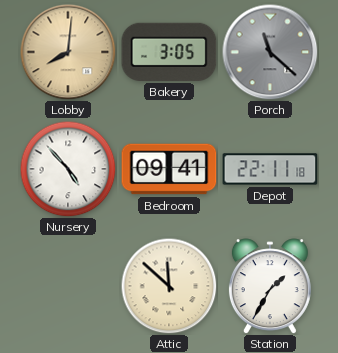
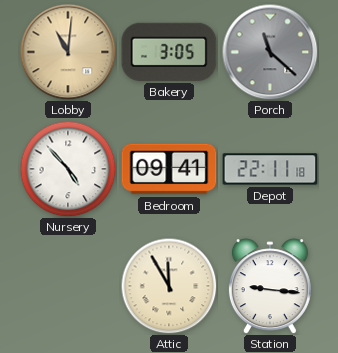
Lobby: 8:01 -> 11:01 (68, 52)
Attic: 11:52 -> 11:55 (169, 286)
Station: 1:35 -> 9:16 (270, 286)
